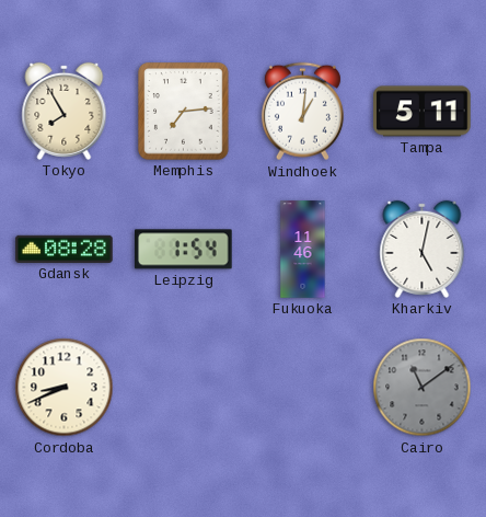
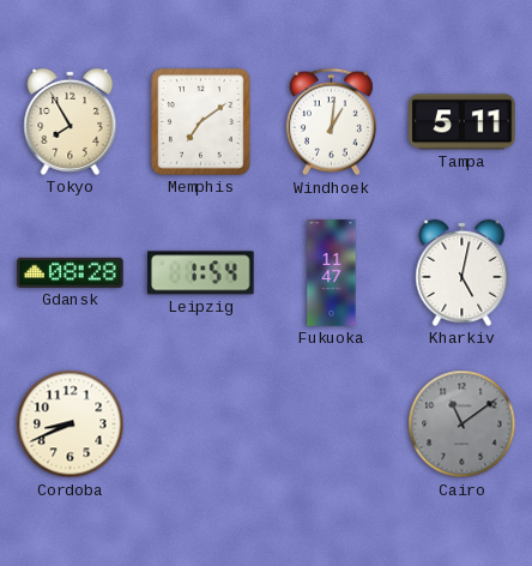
Memphis: 7:14 -> 7:09 (201, 122)
Fukuoka: 11:46 -> 11:47 (332, 273)
